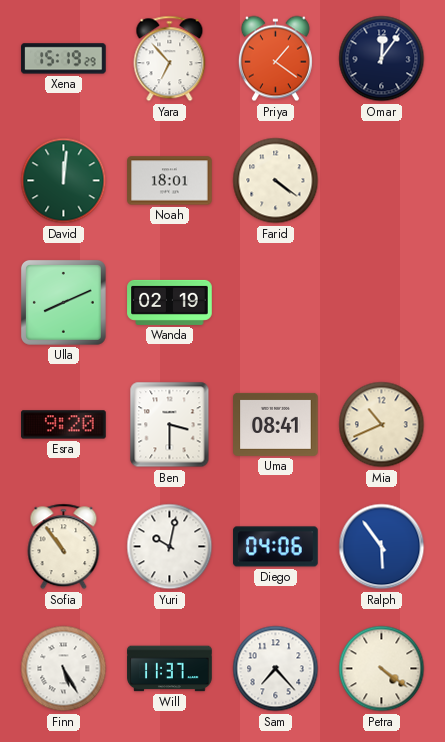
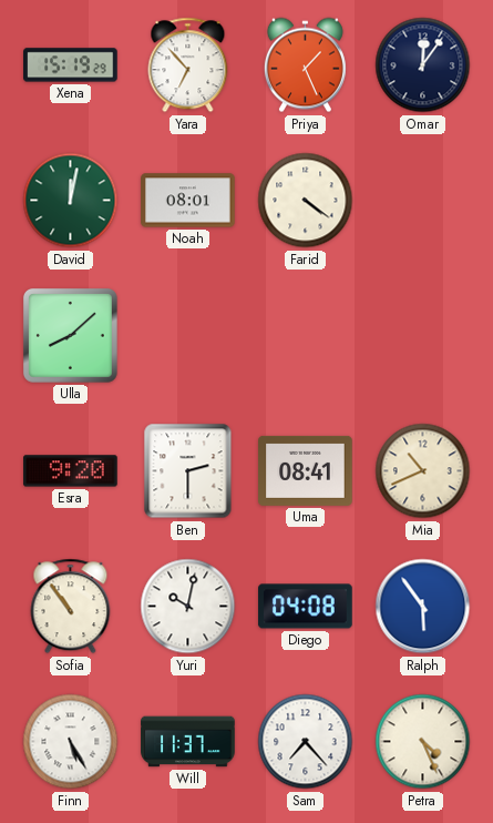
Priya: 1:21 -> 1:26 (305, 65)
David: 12:01 -> 12:02 (71, 201)
Noah: 18:01 -> 08:01 (188, 201)
Ulla: 8:11 -> 8:08 (71, 336)
Wanda: 02:19 -> none (170, 302)
Ben: 3:30 -> 2:30 (188, 471)
Diego: 04:06 -> 04:08 (306, 607)
Petra: 4:21 -> 4:26 (423, 742)
